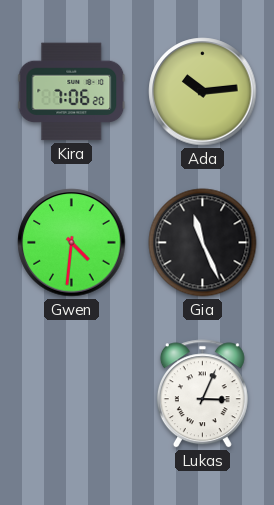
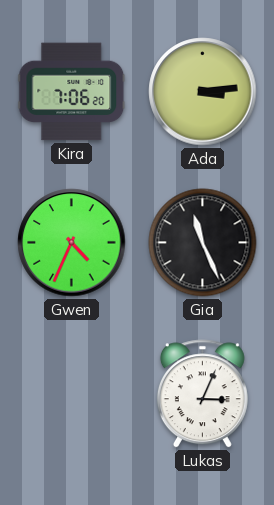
Ada: 10:14 -> 3:14 (203, 92)
Gwen: 4:31 -> 4:34 (72, 243)
